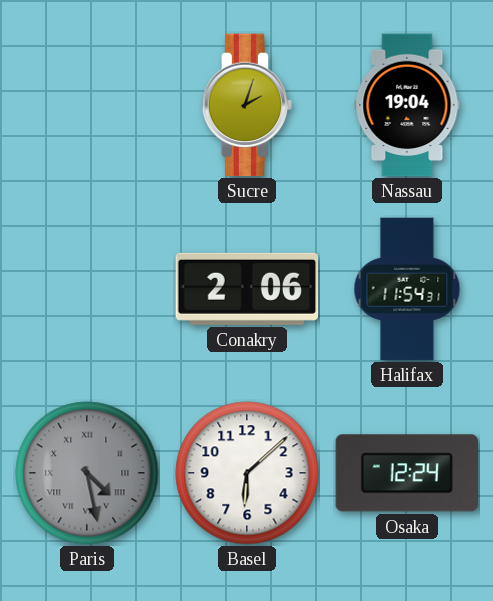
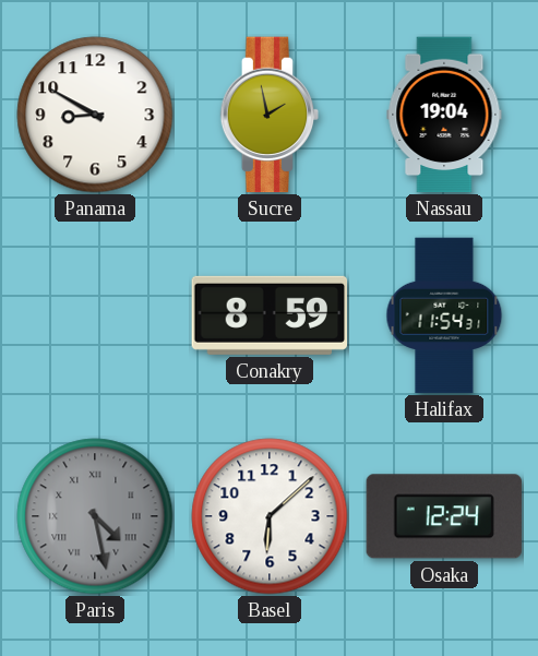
Panama: none -> 8:50 (95, 115)
Sucre: 2:03 -> 1:58 (270, 115)
Conakry: 2:06 -> 8:59 (270, 315)
